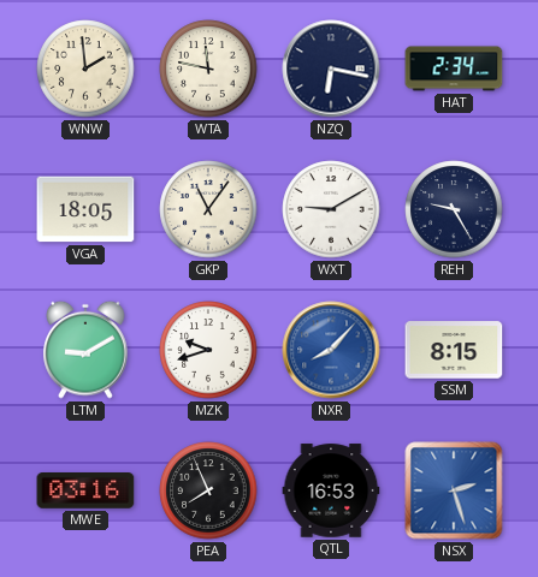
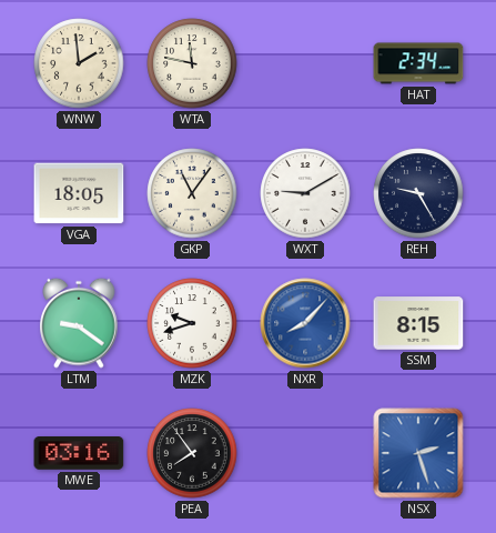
NZQ: 6:17 -> none (331, 69)
LTM: 9:10 -> 9:21 (79, 323)
PEA: 7:56 -> 7:54 (192, 453)
QTL: 16:53 -> none (331, 490)
